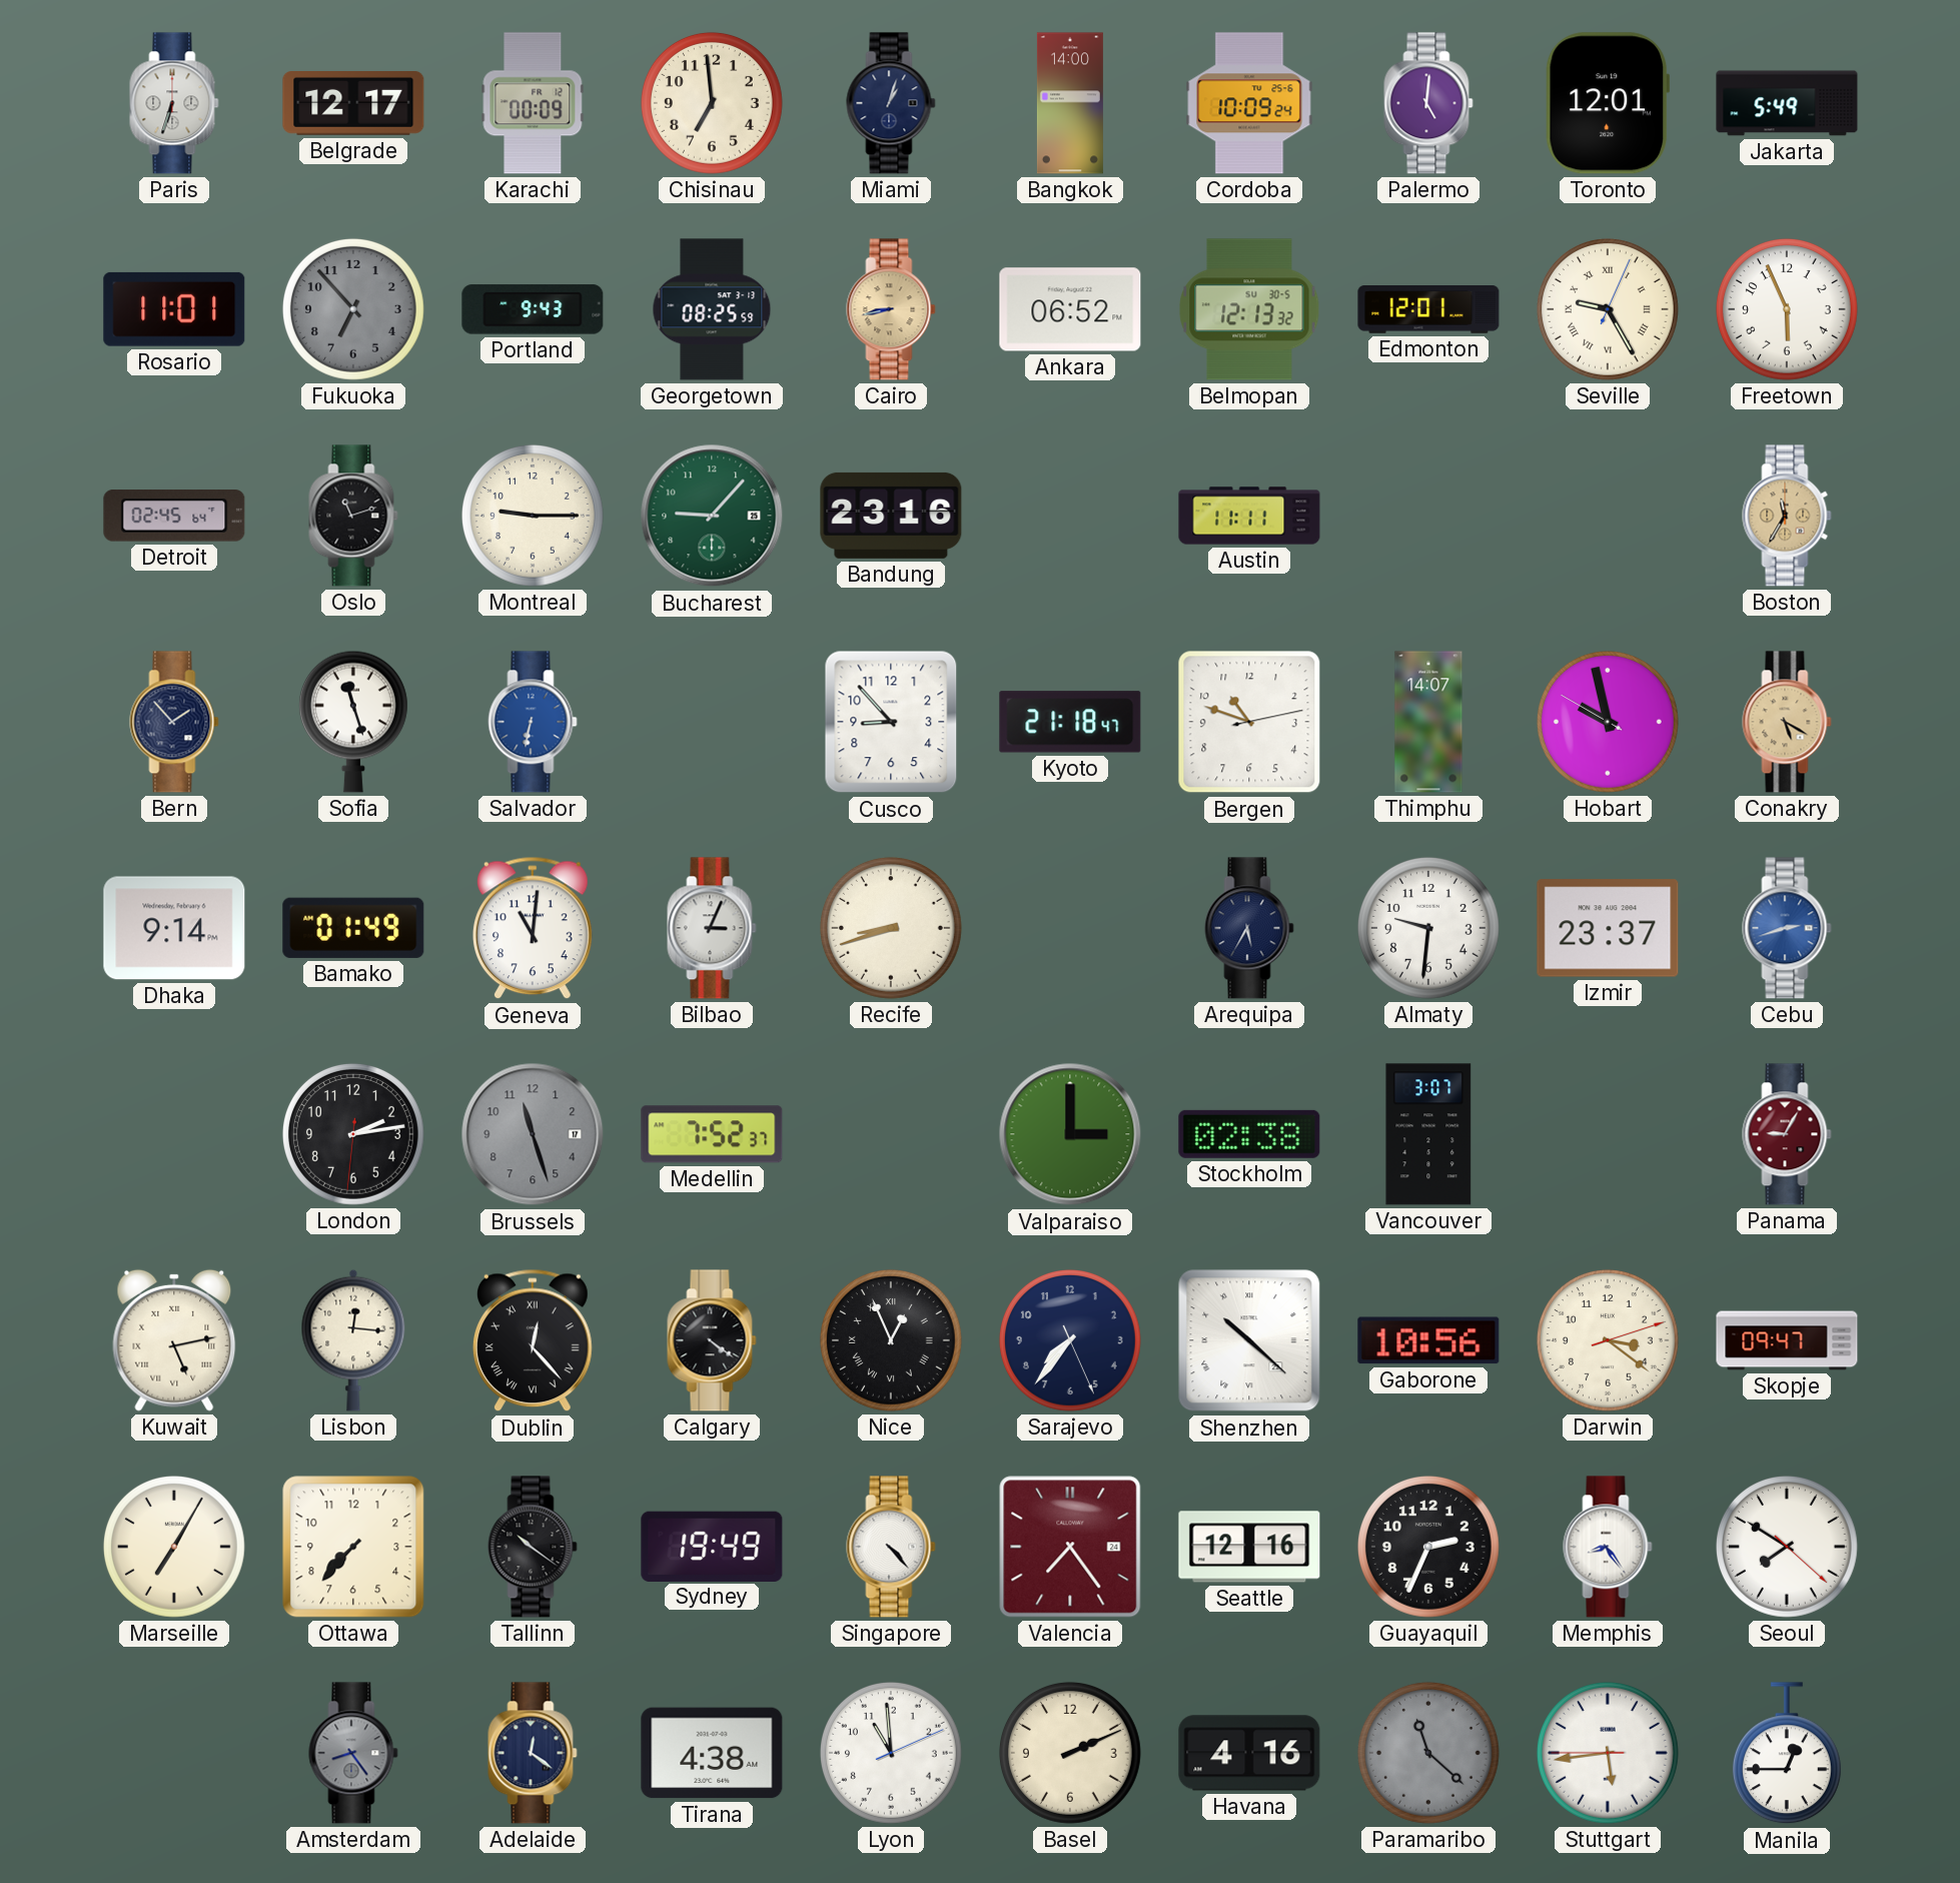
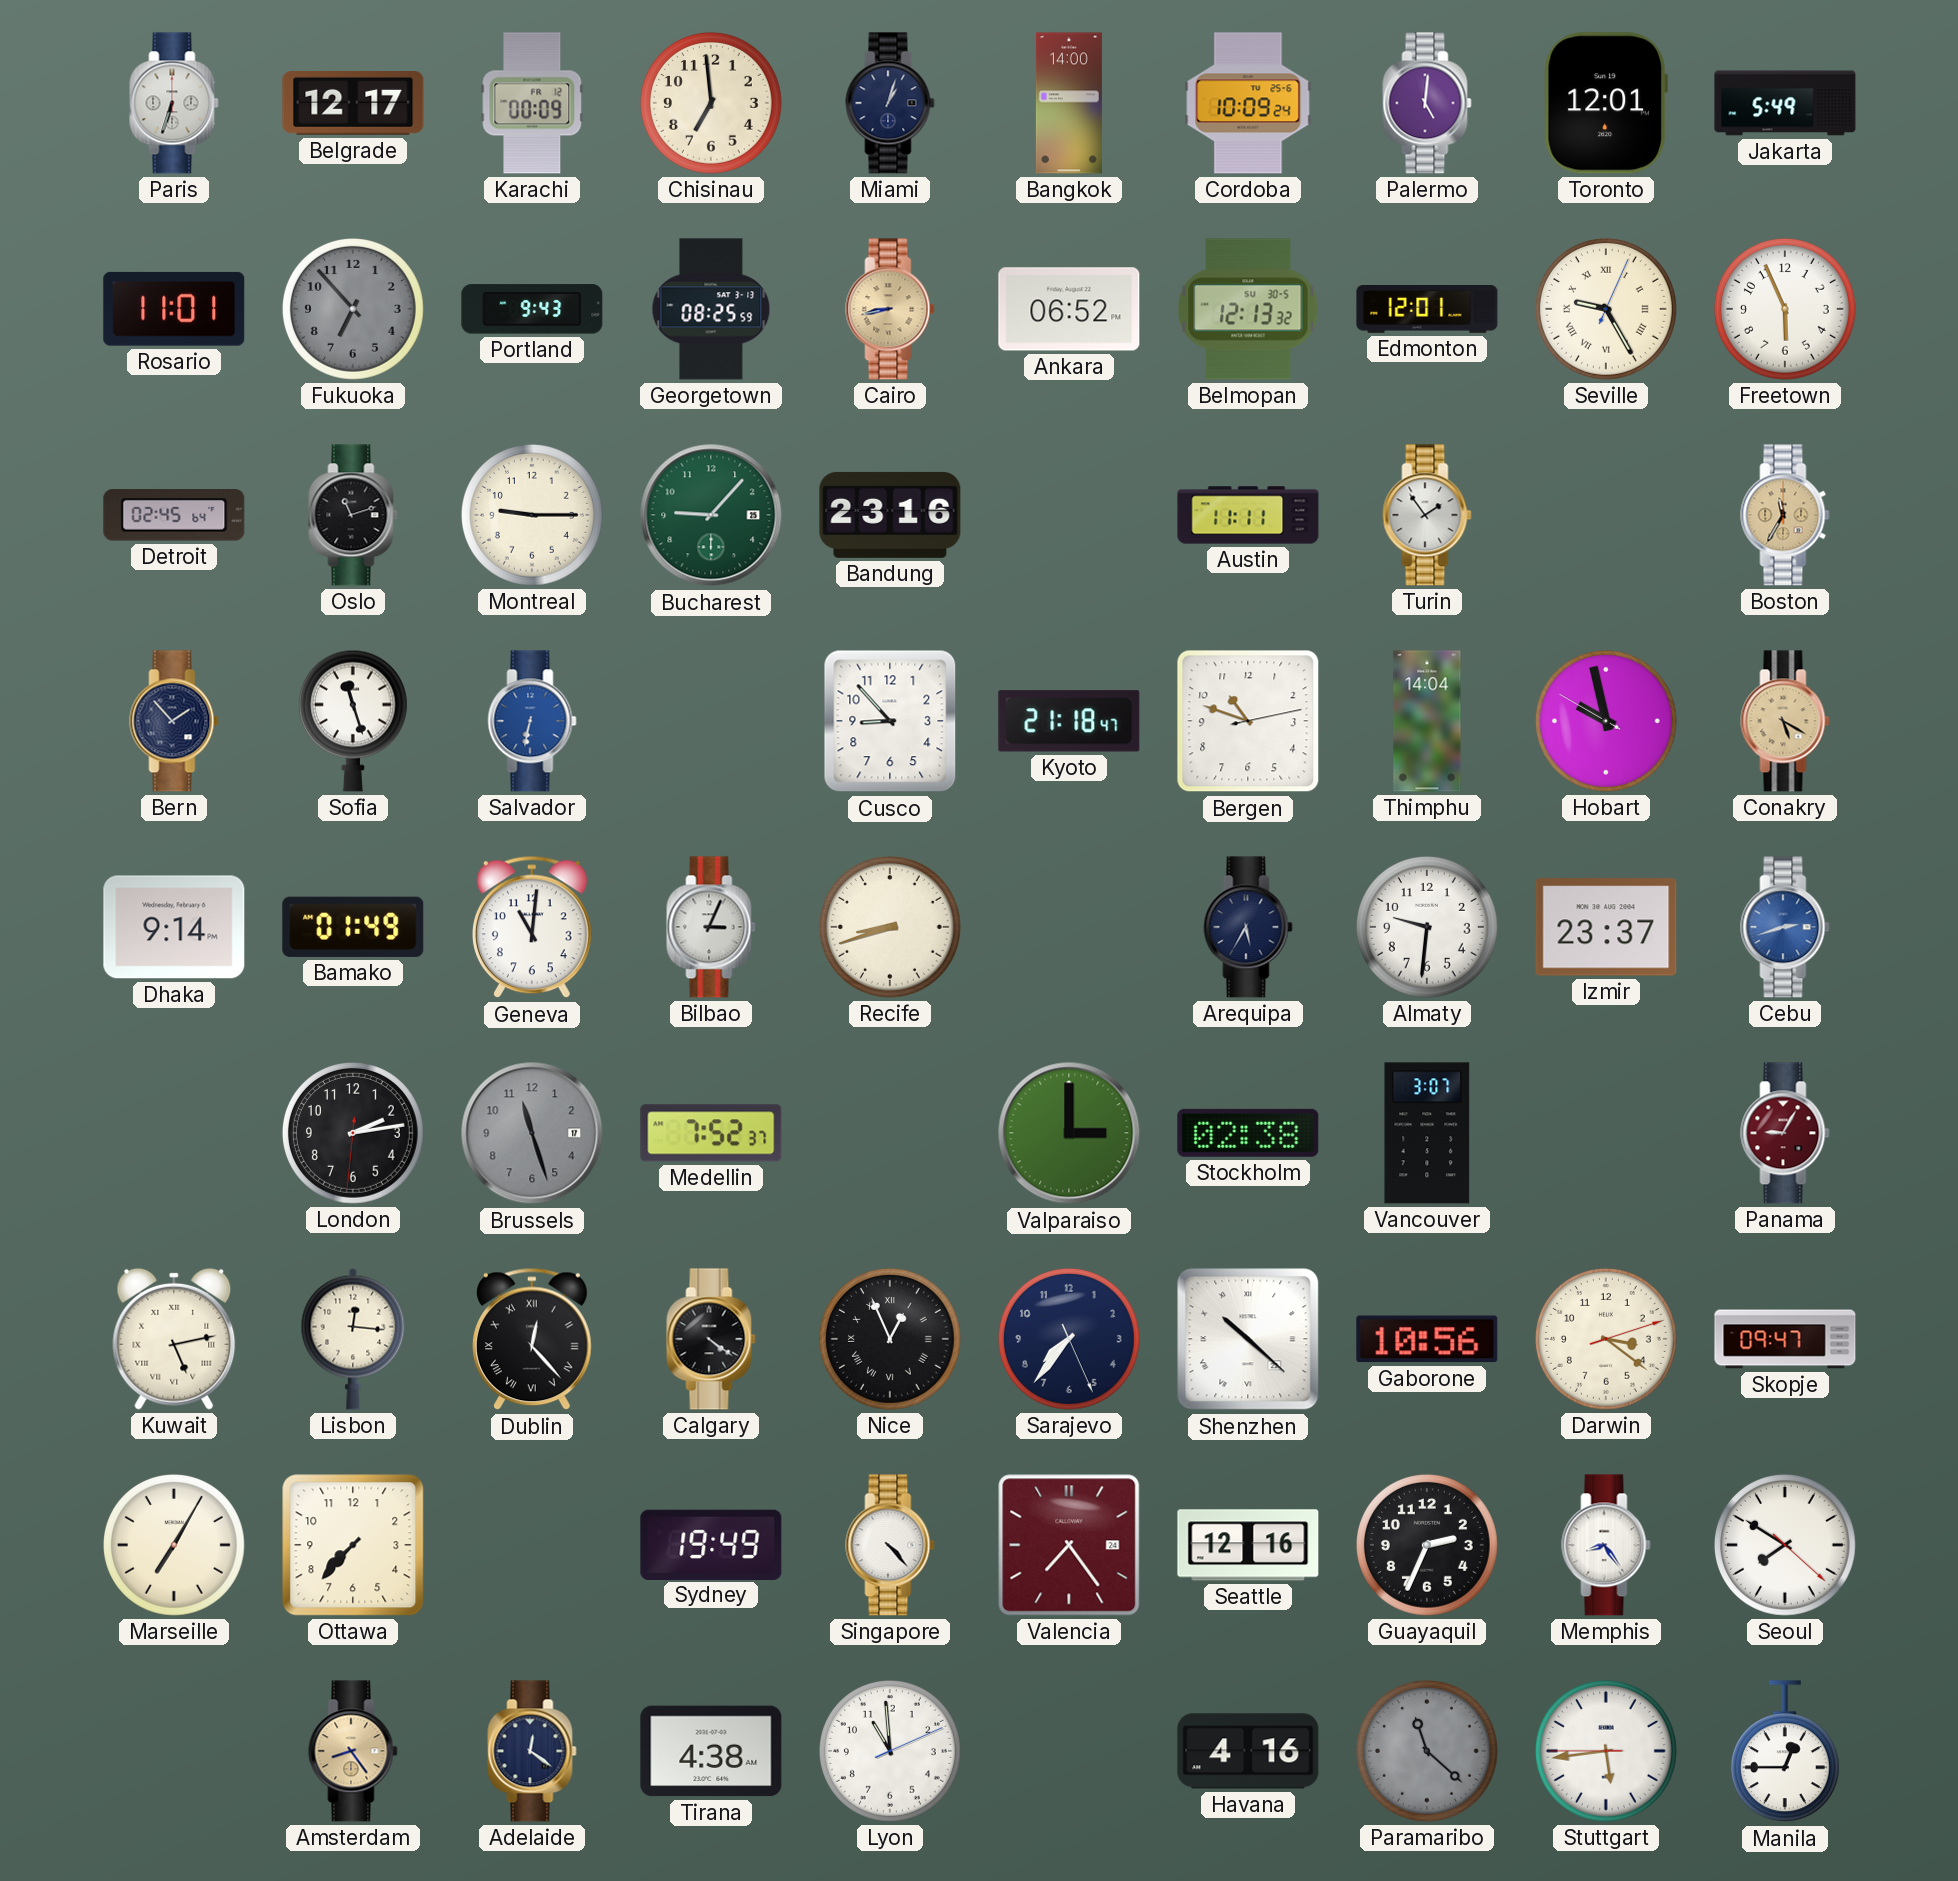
Turin: none -> 1:54 (1427, 515)
Thimphu: 14:07 -> 14:04 (1427, 721)
Tallinn: 10:21 -> none (533, 1547)
Amsterdam dial: grey -> champagne (353, 1751)
Basel: 2:11 -> none (1070, 1753)
